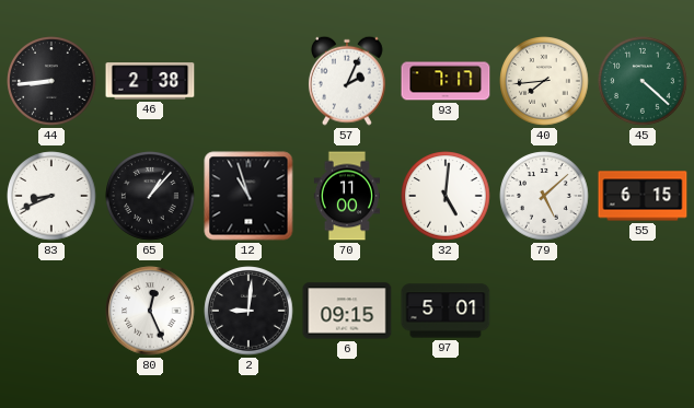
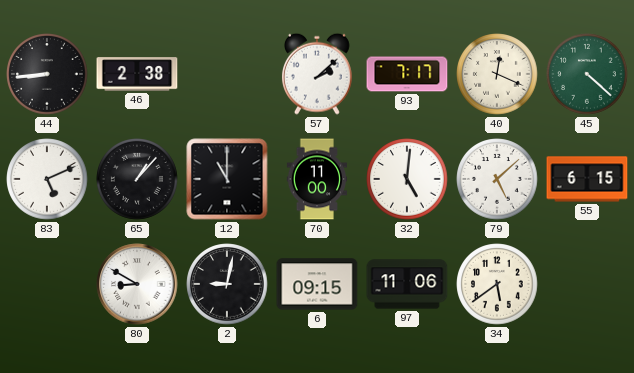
57: 2:04 -> 2:08 (317, 74)
40: 7:44 -> 12:19 (497, 74)
83: 8:41 -> 5:11 (47, 179)
12: 10:57 -> 11:00 (227, 179)
80: 12:26 -> 8:50 (137, 284)
2: 9:01 -> 9:02 (227, 284)
97: 5:01 -> 11:06 (407, 284)
34: none -> 5:39 (497, 284)
